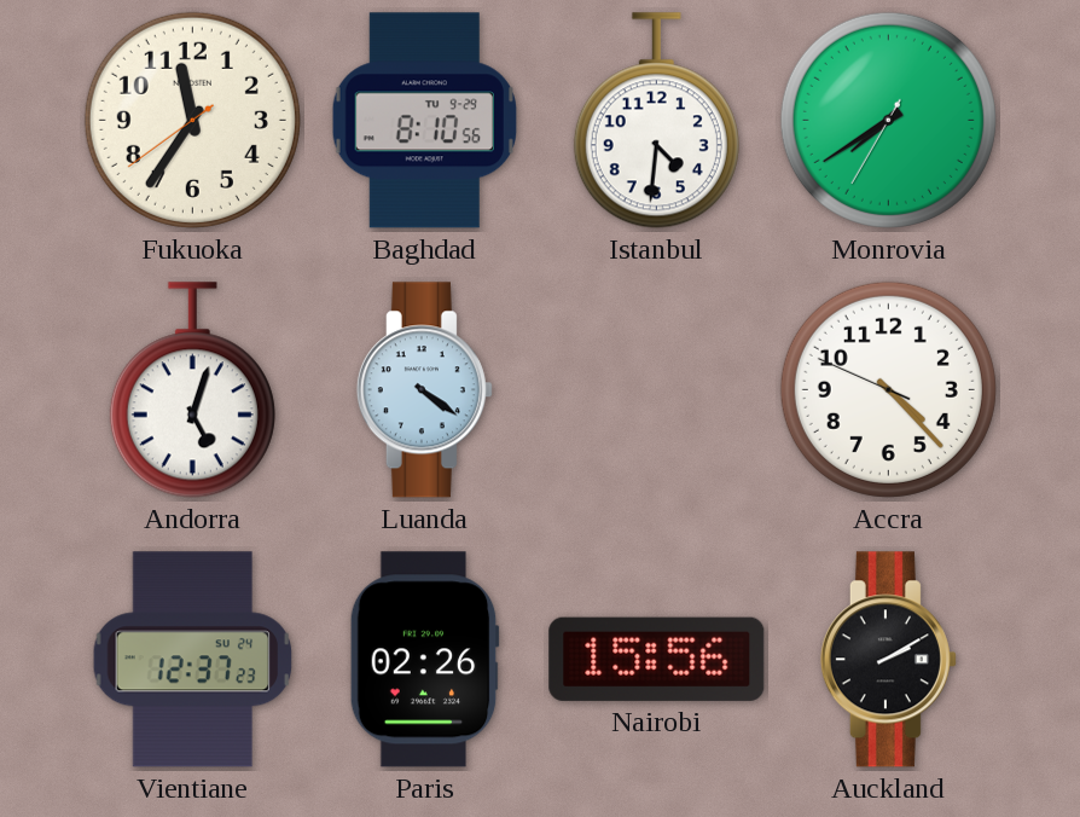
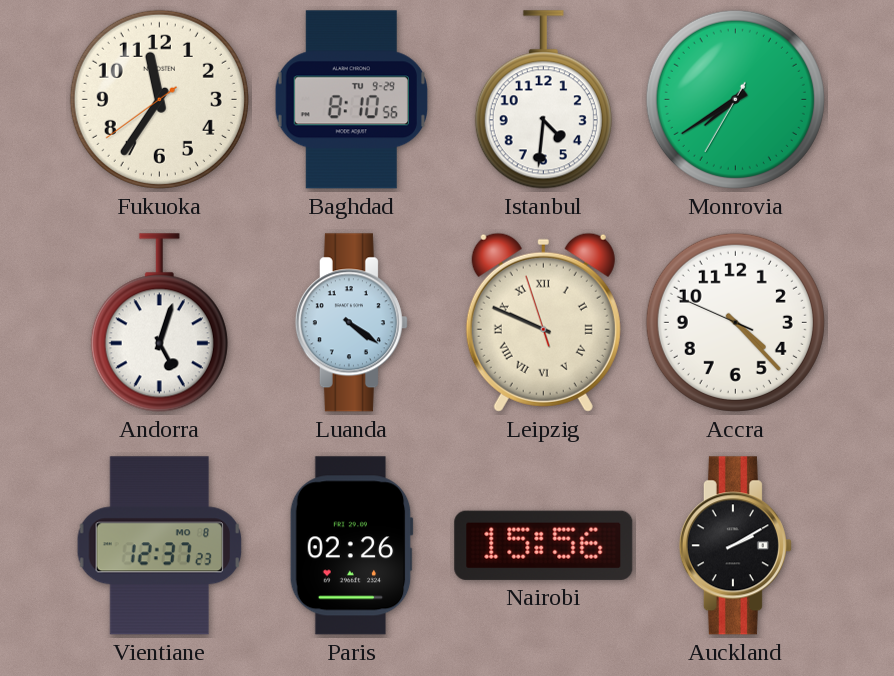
Leipzig: none -> 9:48 (543, 322)
Vientiane date: SU 24 -> MO 8 (160, 546)
